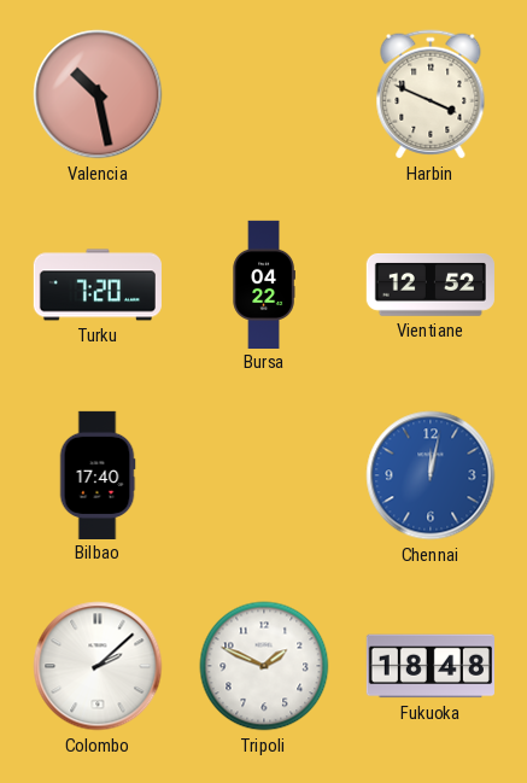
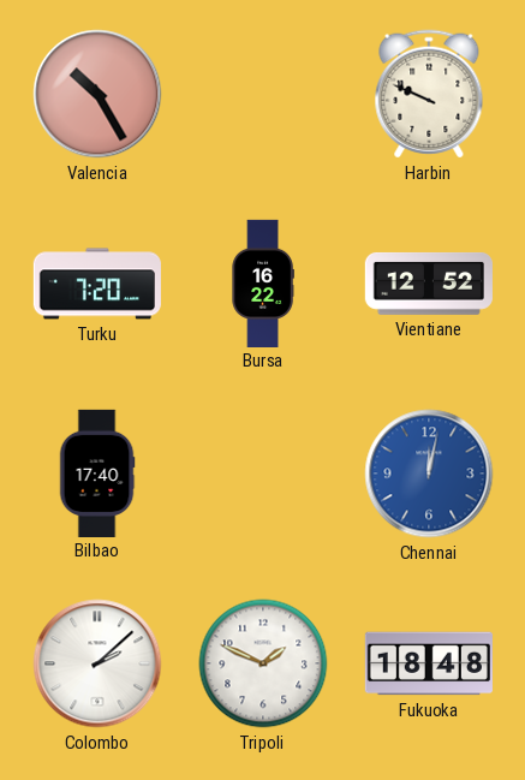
Valencia: 10:28 -> 10:25 (97, 94)
Harbin: 3:49 -> 9:49 (429, 94)
Bursa: 04:22 -> 16:22 (263, 282)
